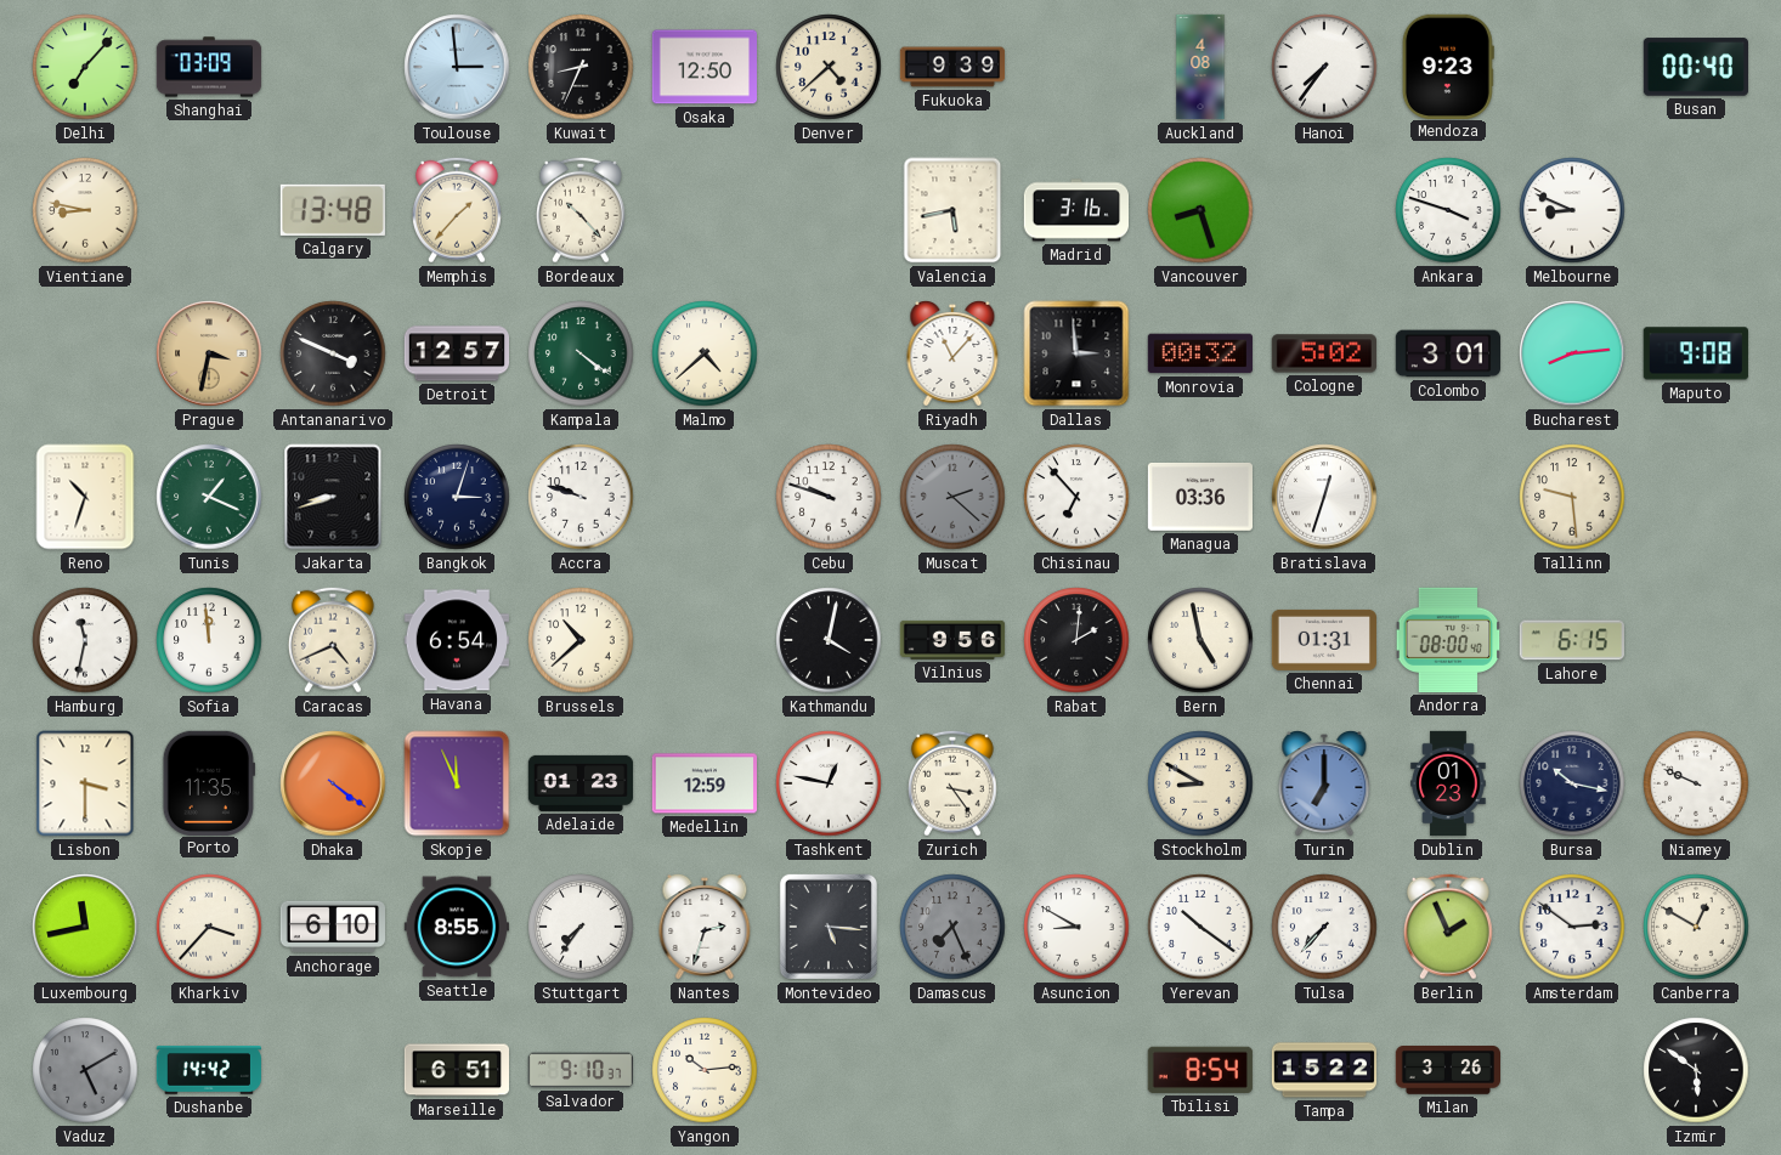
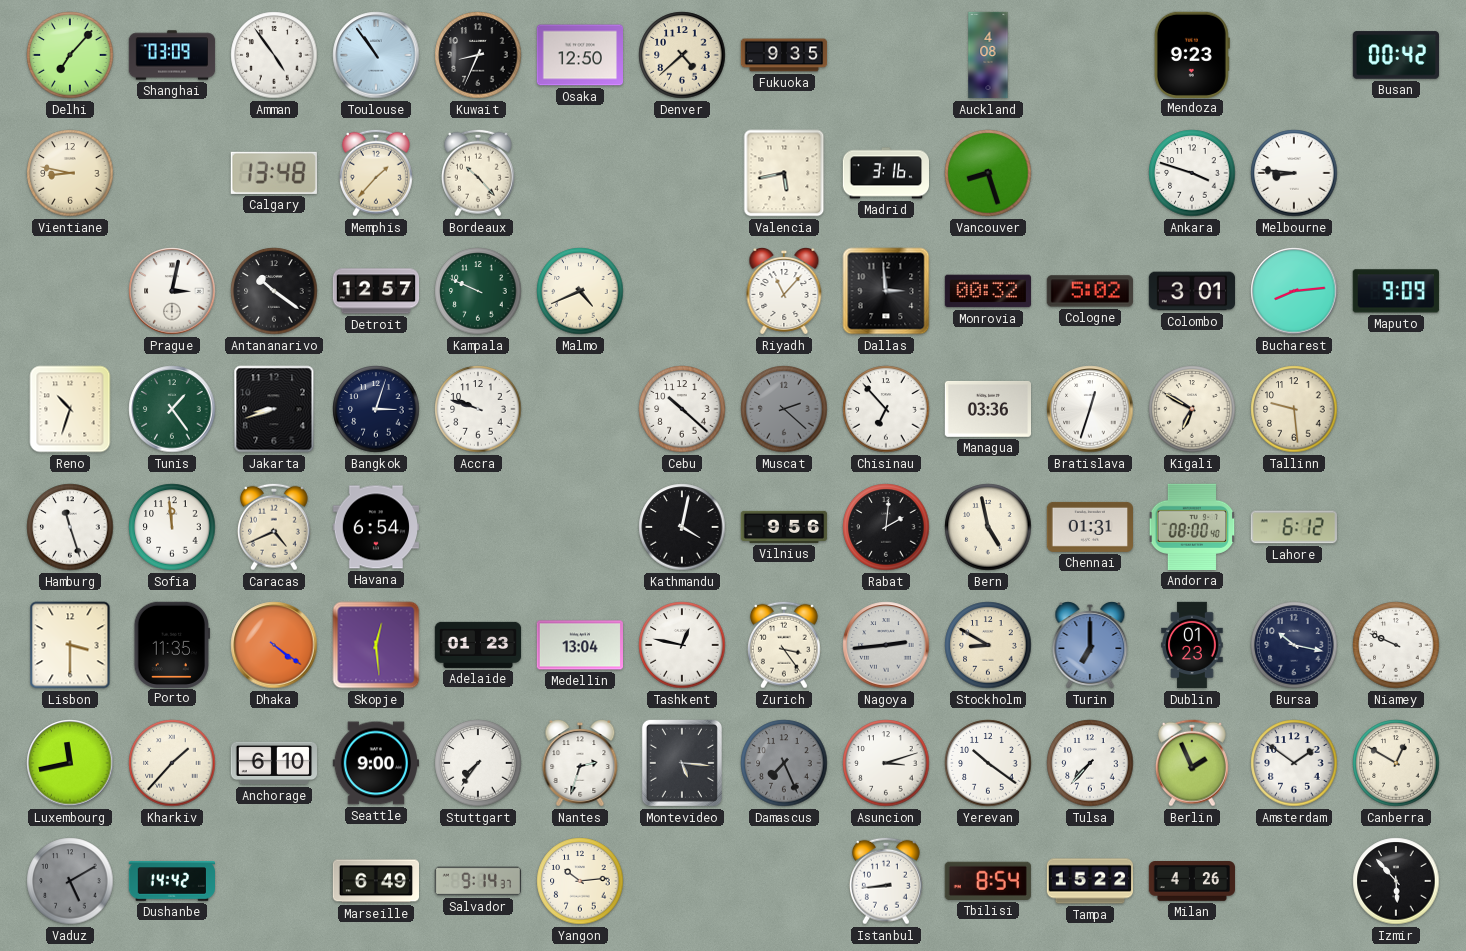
Amman: none -> 4:54 (274, 55)
Toulouse: 2:59 -> 10:54 (376, 55)
Fukuoka: 9:39 -> 9:35 (784, 55)
Hanoi: 7:36 -> none (1324, 67)
Busan: 00:40 -> 00:42 (1395, 55)
Melbourne: 8:49 -> 8:46 (1294, 173)
Prague: 3:32 -> 3:02 (172, 291)
Prague dial: champagne -> white (172, 291)
Antananarivo: 3:49 -> 10:21 (274, 291)
Kampala: 4:21 -> 9:49 (478, 291)
Malmo: 4:38 -> 4:41 (580, 291)
Maputo: 9:08 -> 9:09 (1396, 291)
Tunis: 1:19 -> 1:24 (172, 409)
Cebu: 9:48 -> 10:22 (682, 409)
Kigali: none -> 6:50 (1192, 409)
Hamburg: 11:32 -> 11:27 (70, 527)
Brussels: 10:38 -> none (581, 640)
Lahore: 6:15 -> 6:12 (1294, 527)
Skopje: 11:56 -> 12:29 (376, 645)
Medellin: 12:59 -> 13:04 (579, 645)
Nagoya: none -> 2:44 (886, 645)
Kharkiv: 3:37 -> 1:37 (172, 763)
Seattle: 8:55 -> 9:00 (375, 763)
Asuncion: 8:50 -> 3:12 (886, 763)
Amsterdam: 2:51 -> 1:51 (1294, 763)
Marseille: 6:51 -> 6:49 (375, 881)
Salvador: 9:10 -> 9:14 (478, 881)
Istanbul: none -> 8:44 (886, 881)
Milan: 3:26 -> 4:26 (1192, 882)
Izmir: 5:51 -> 5:53 (1396, 881)
